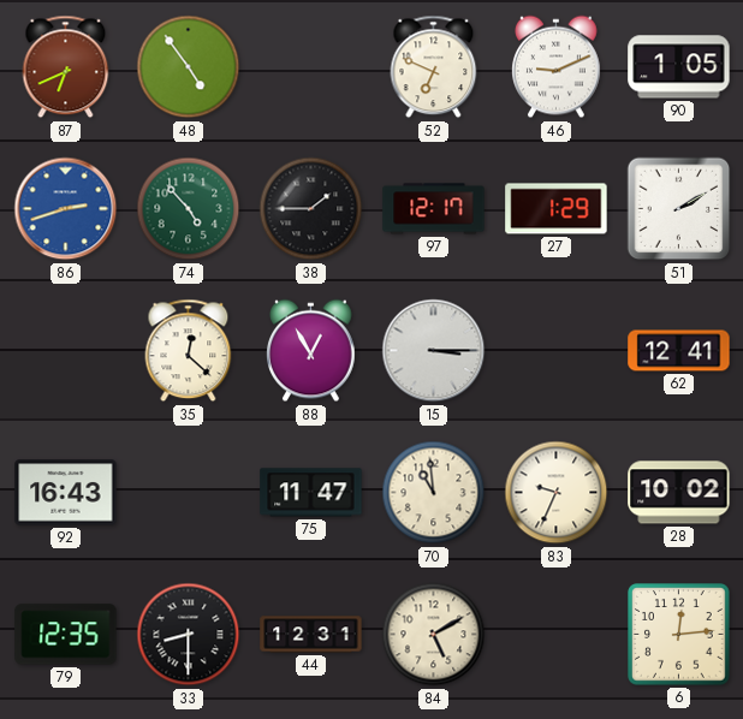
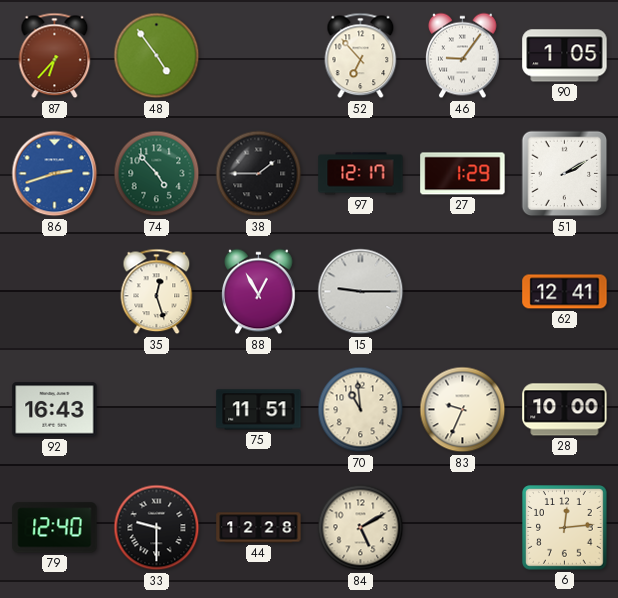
87: 6:41 -> 6:37 (55, 56)
52: 6:49 -> 6:53 (361, 56)
46: 9:11 -> 9:06 (463, 56)
35: 12:22 -> 12:27 (157, 292)
15: 3:15 -> 9:15 (361, 292)
75: 11:47 -> 11:51 (259, 410)
28: 10:02 -> 10:00 (565, 410)
79: 12:35 -> 12:40 (55, 528)
33: 8:30 -> 9:30 (157, 528)
44: 12:31 -> 12:28 (259, 528)
